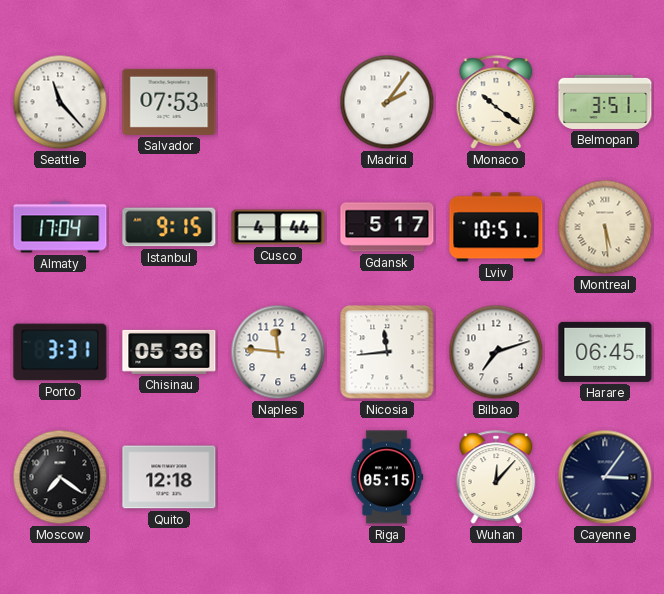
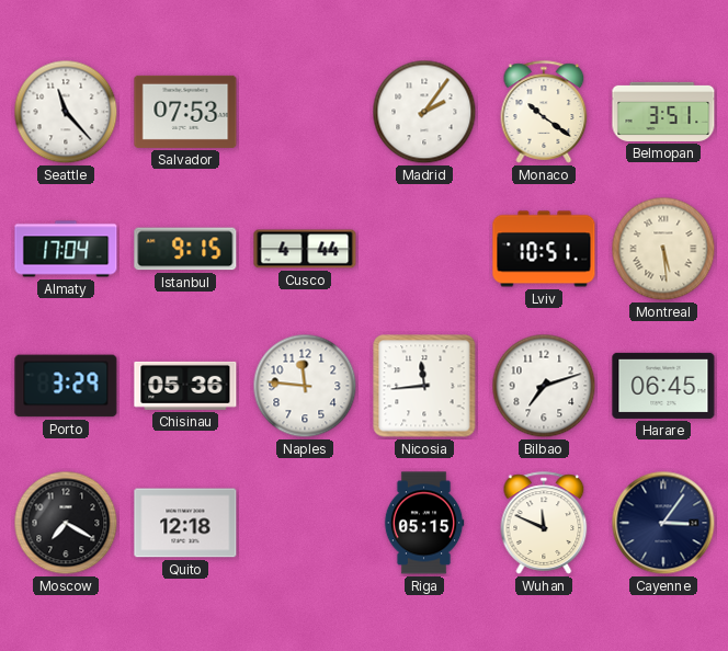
Gdansk: 5:17 -> none (387, 227)
Porto: 3:31 -> 3:29 (66, 386)
Moscow: 7:21 -> 7:20 (66, 523)
Wuhan: 12:07 -> 11:49 (544, 523)
